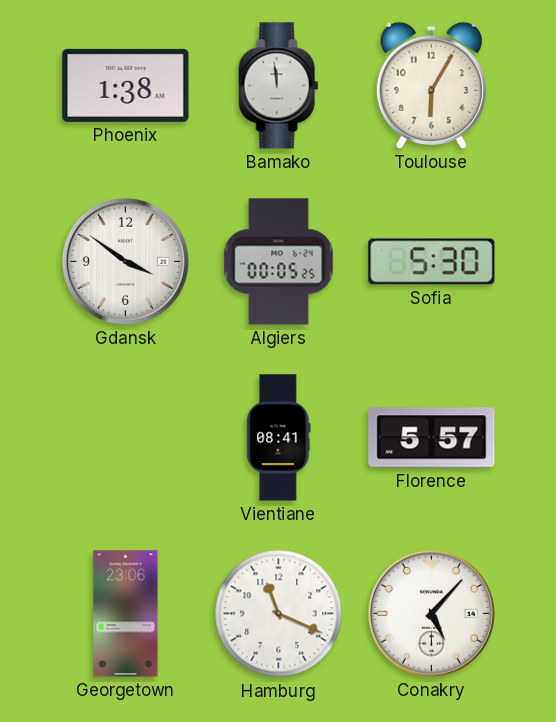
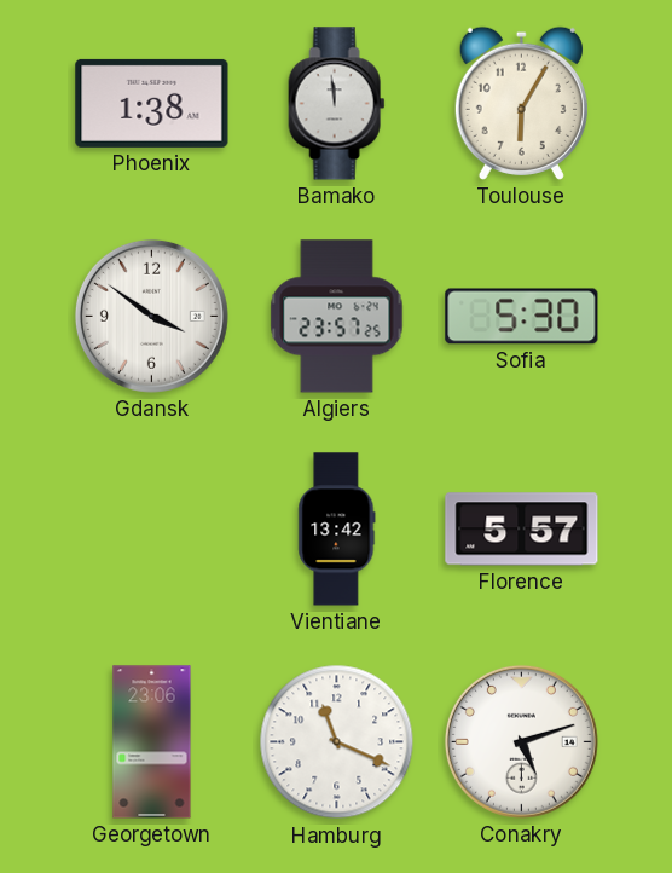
Algiers: 00:05 -> 23:57 (337, 317)
Vientiane: 08:41 -> 13:42 (337, 530)
Conakry: 5:07 -> 5:12 (521, 741)
